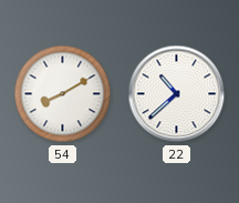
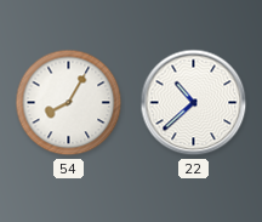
54: 8:10 -> 8:05 (69, 103)
